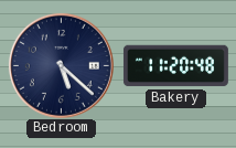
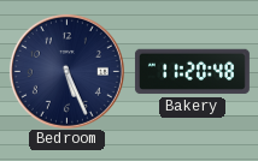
Bedroom: 5:22 -> 5:26 (66, 71)
